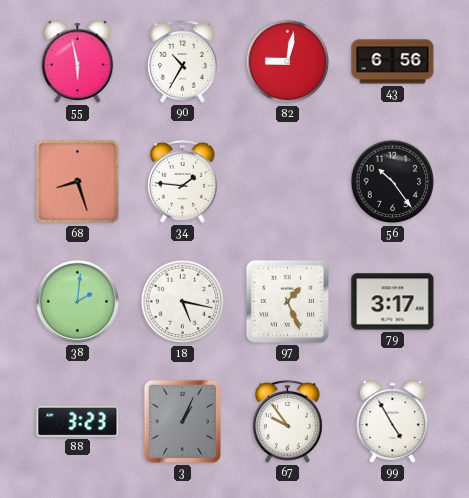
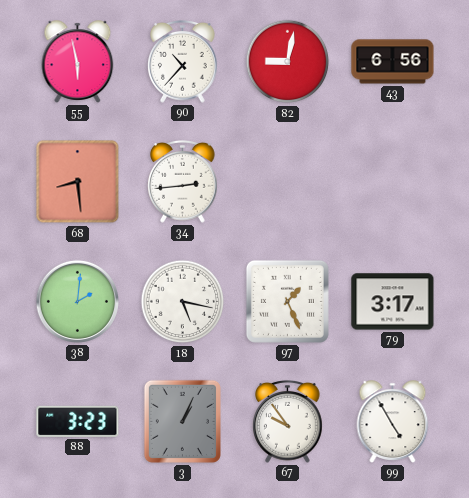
90: 10:35 -> 10:37 (183, 62)
68: 8:27 -> 8:29 (78, 182)
34: 1:46 -> 2:44 (183, 182)
56: 10:24 -> none (393, 182)
